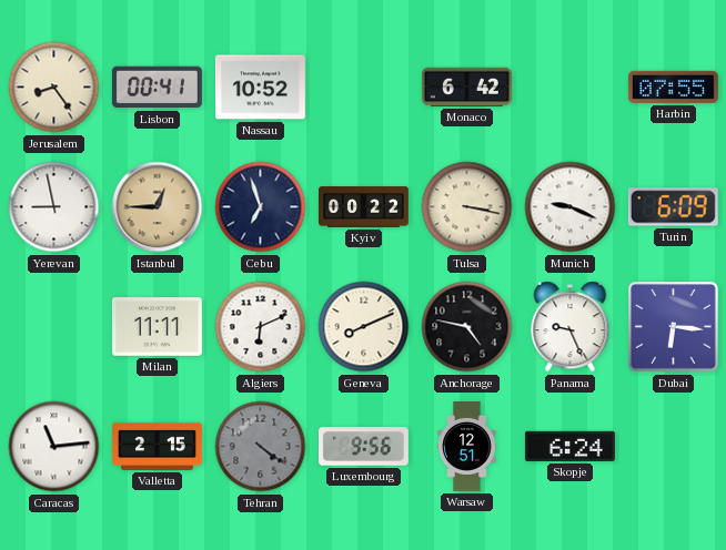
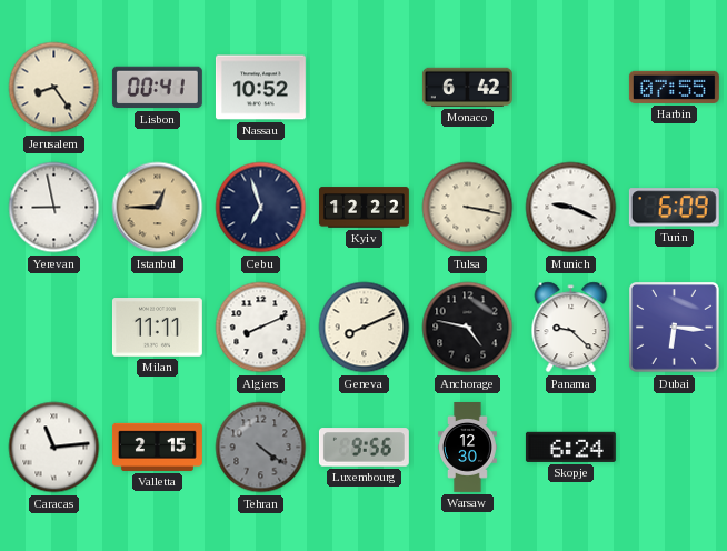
Kyiv: 00:22 -> 12:22 (365, 208)
Algiers: 6:11 -> 8:11 (261, 328)
Panama: 9:26 -> 9:22 (571, 328)
Warsaw: 12:51 -> 12:30 (468, 448)
